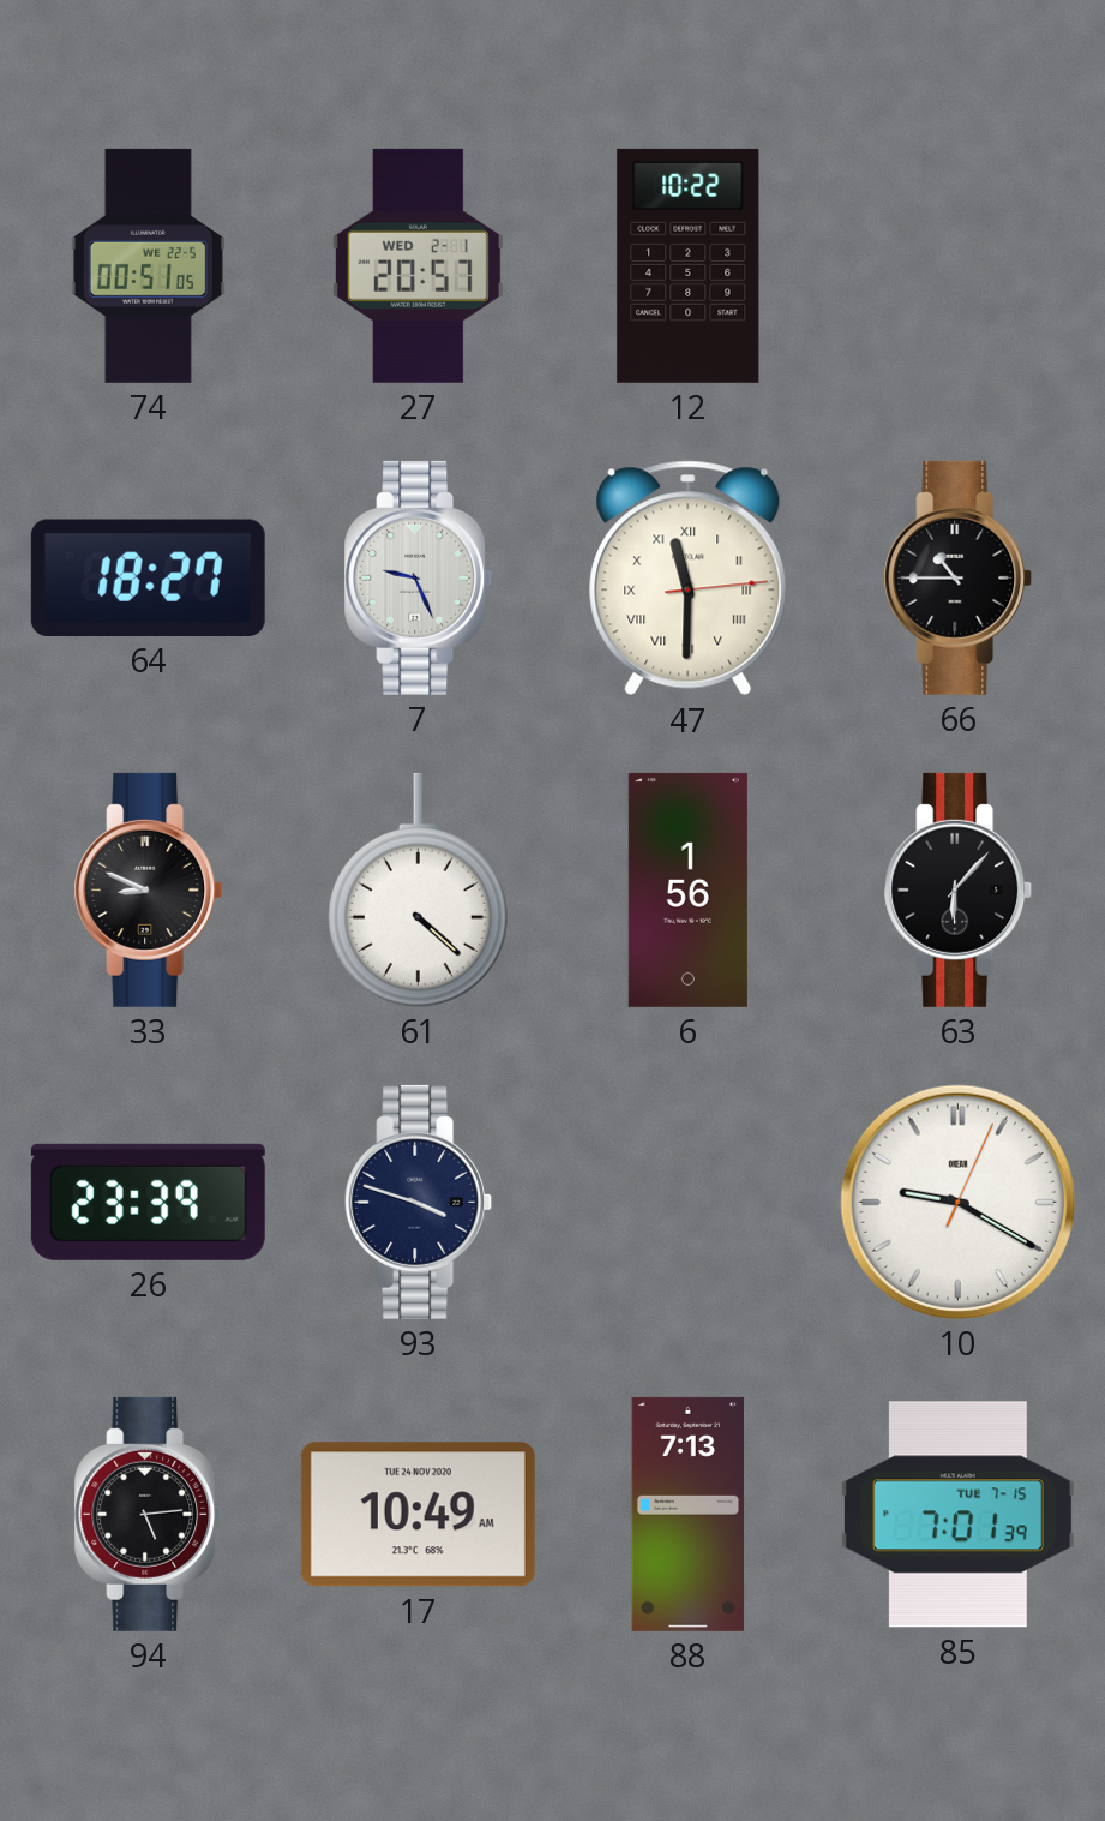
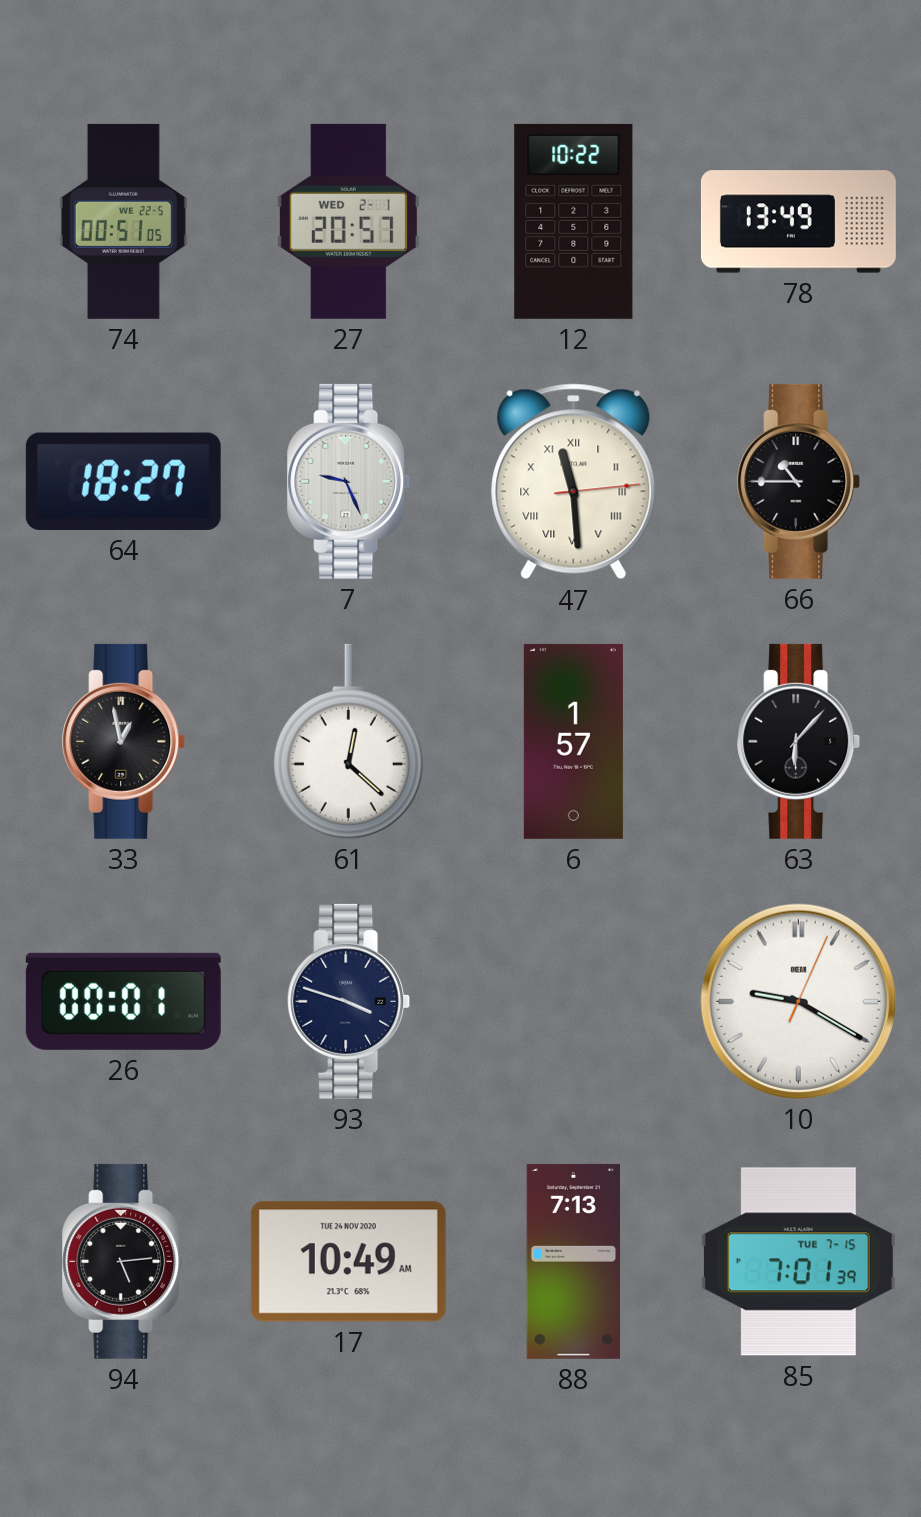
78: none -> 13:49 (798, 222)
47: 11:30 -> 11:29 (574, 482)
33: 8:49 -> 12:58 (124, 741)
61: 4:22 -> 12:22 (348, 741)
6: 1:56 -> 1:57 (573, 741)
26: 23:39 -> 00:01 (123, 1001)
